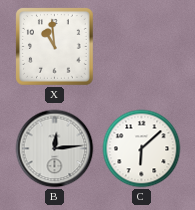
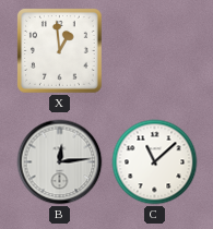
X: 10:59 -> 12:59 (60, 51)
C: 6:08 -> 11:08 (155, 162)
